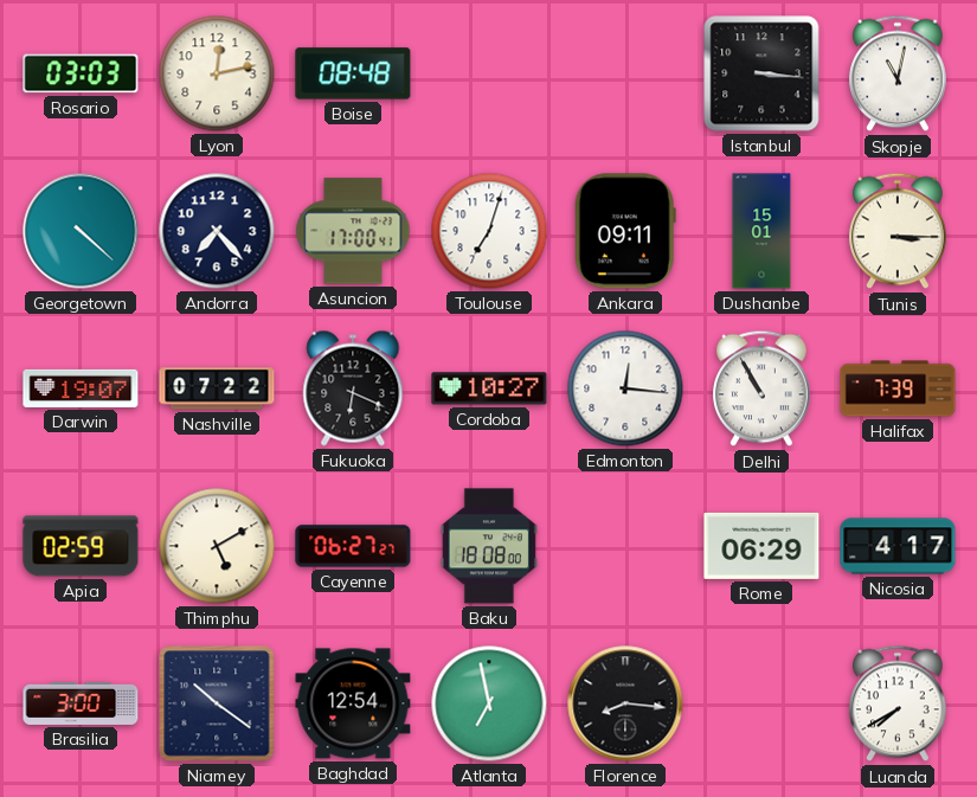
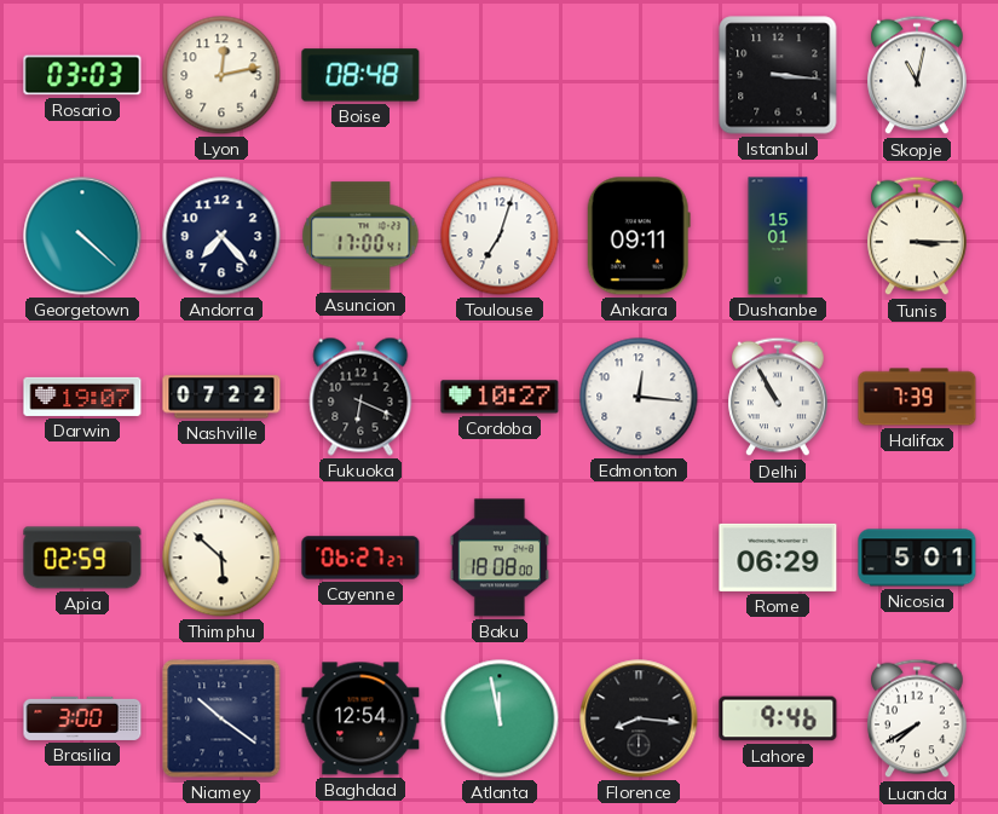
Thimphu: 5:10 -> 5:52 (221, 558)
Nicosia: 4:17 -> 5:01 (917, 558)
Atlanta: 6:58 -> 11:58 (500, 718)
Lahore: none -> 9:46 (778, 718)
